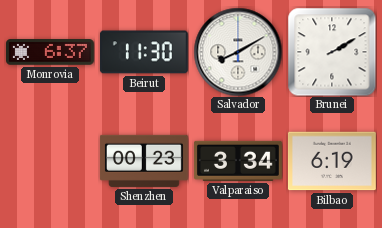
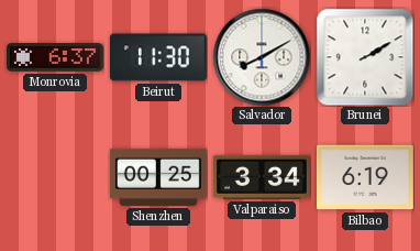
Shenzhen: 00:23 -> 00:25 (158, 177)
